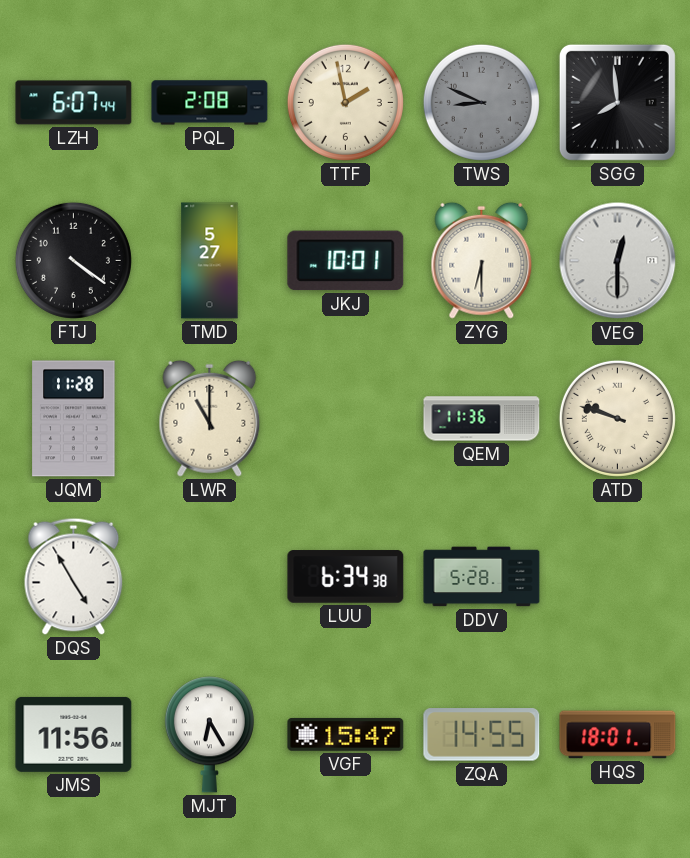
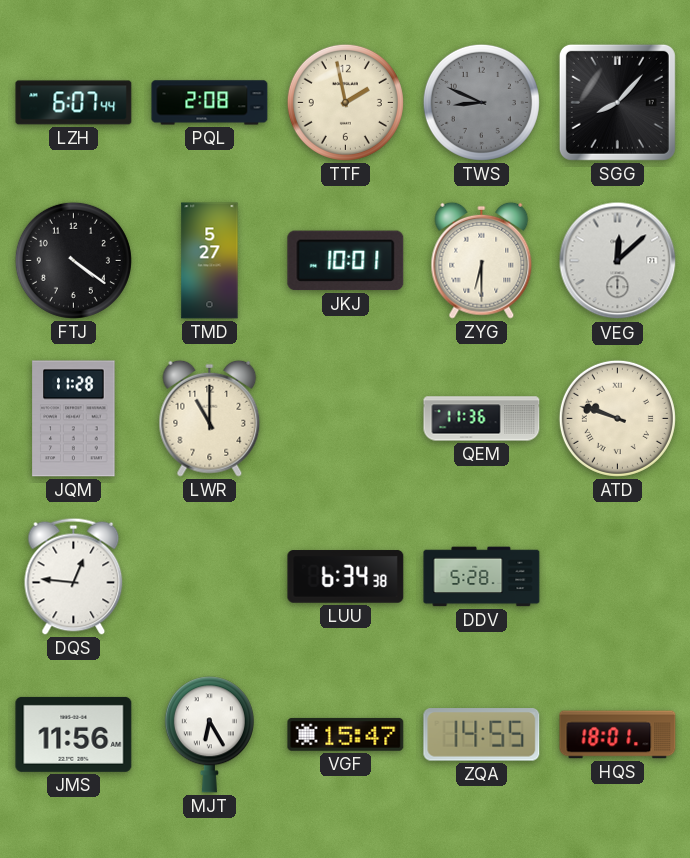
SGG: 7:59 -> 8:07 (617, 102)
VEG: 12:30 -> 12:08 (618, 261)
DQS: 4:55 -> 12:46 (74, 576)
